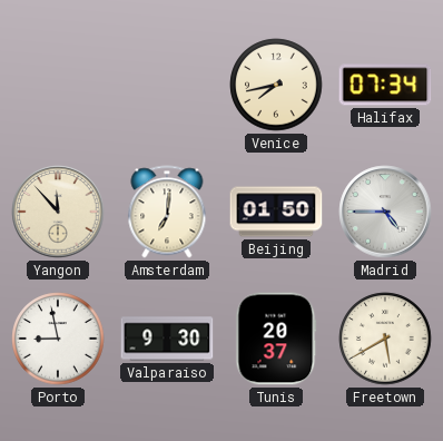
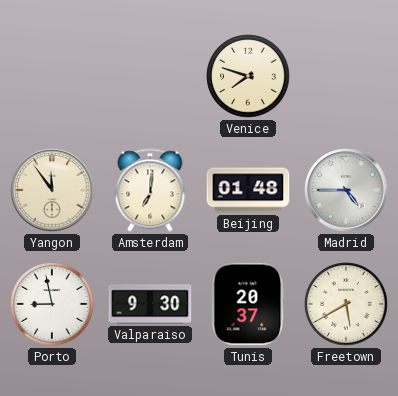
Venice: 7:43 -> 7:48 (248, 76)
Halifax: 07:34 -> none (385, 85)
Yangon: 11:53 -> 11:54 (52, 190)
Beijing: 01:50 -> 01:48 (248, 190)
